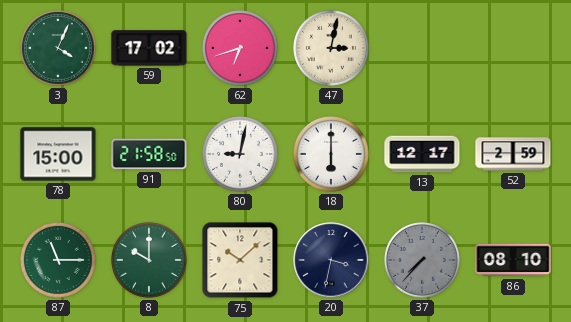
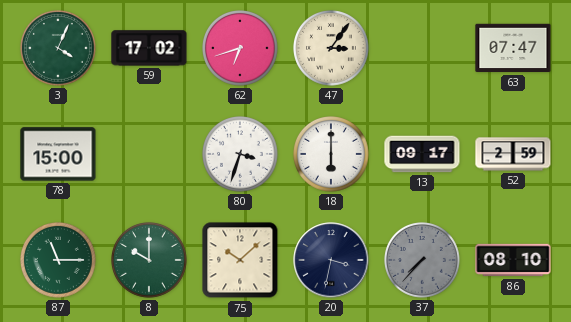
47: 3:02 -> 3:06 (332, 49)
63: none -> 07:47 (513, 48)
91: 21:58 -> none (149, 154)
80: 9:02 -> 3:33 (241, 155)
13: 12:17 -> 09:17 (422, 154)
